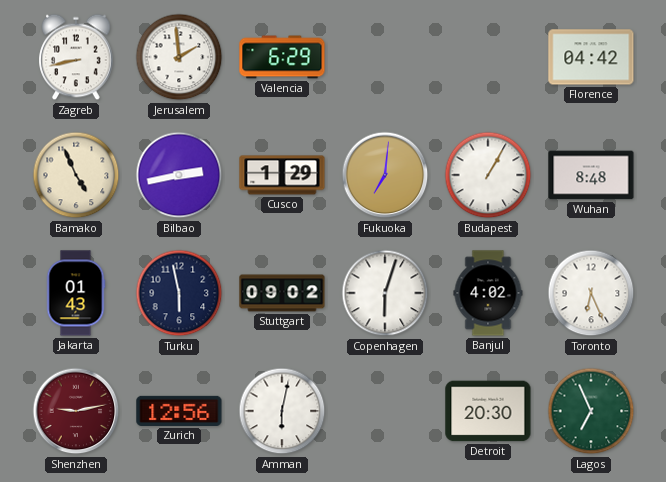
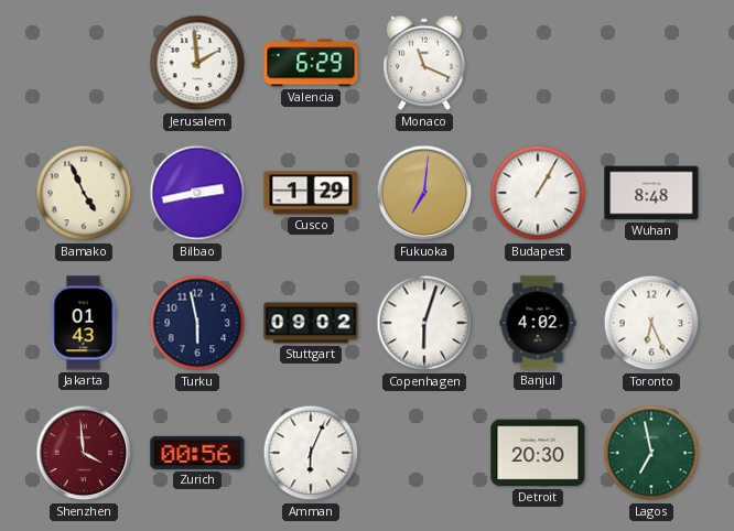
Zagreb: 8:43 -> none (76, 57)
Monaco: none -> 11:19 (424, 63)
Florence: 04:42 -> none (591, 57)
Shenzhen: 9:13 -> 3:59 (84, 453)
Zurich: 12:56 -> 00:56 (197, 453)
Amman: 6:02 -> 6:04 (311, 453)
Lagos: 6:56 -> 6:58 (651, 453)
